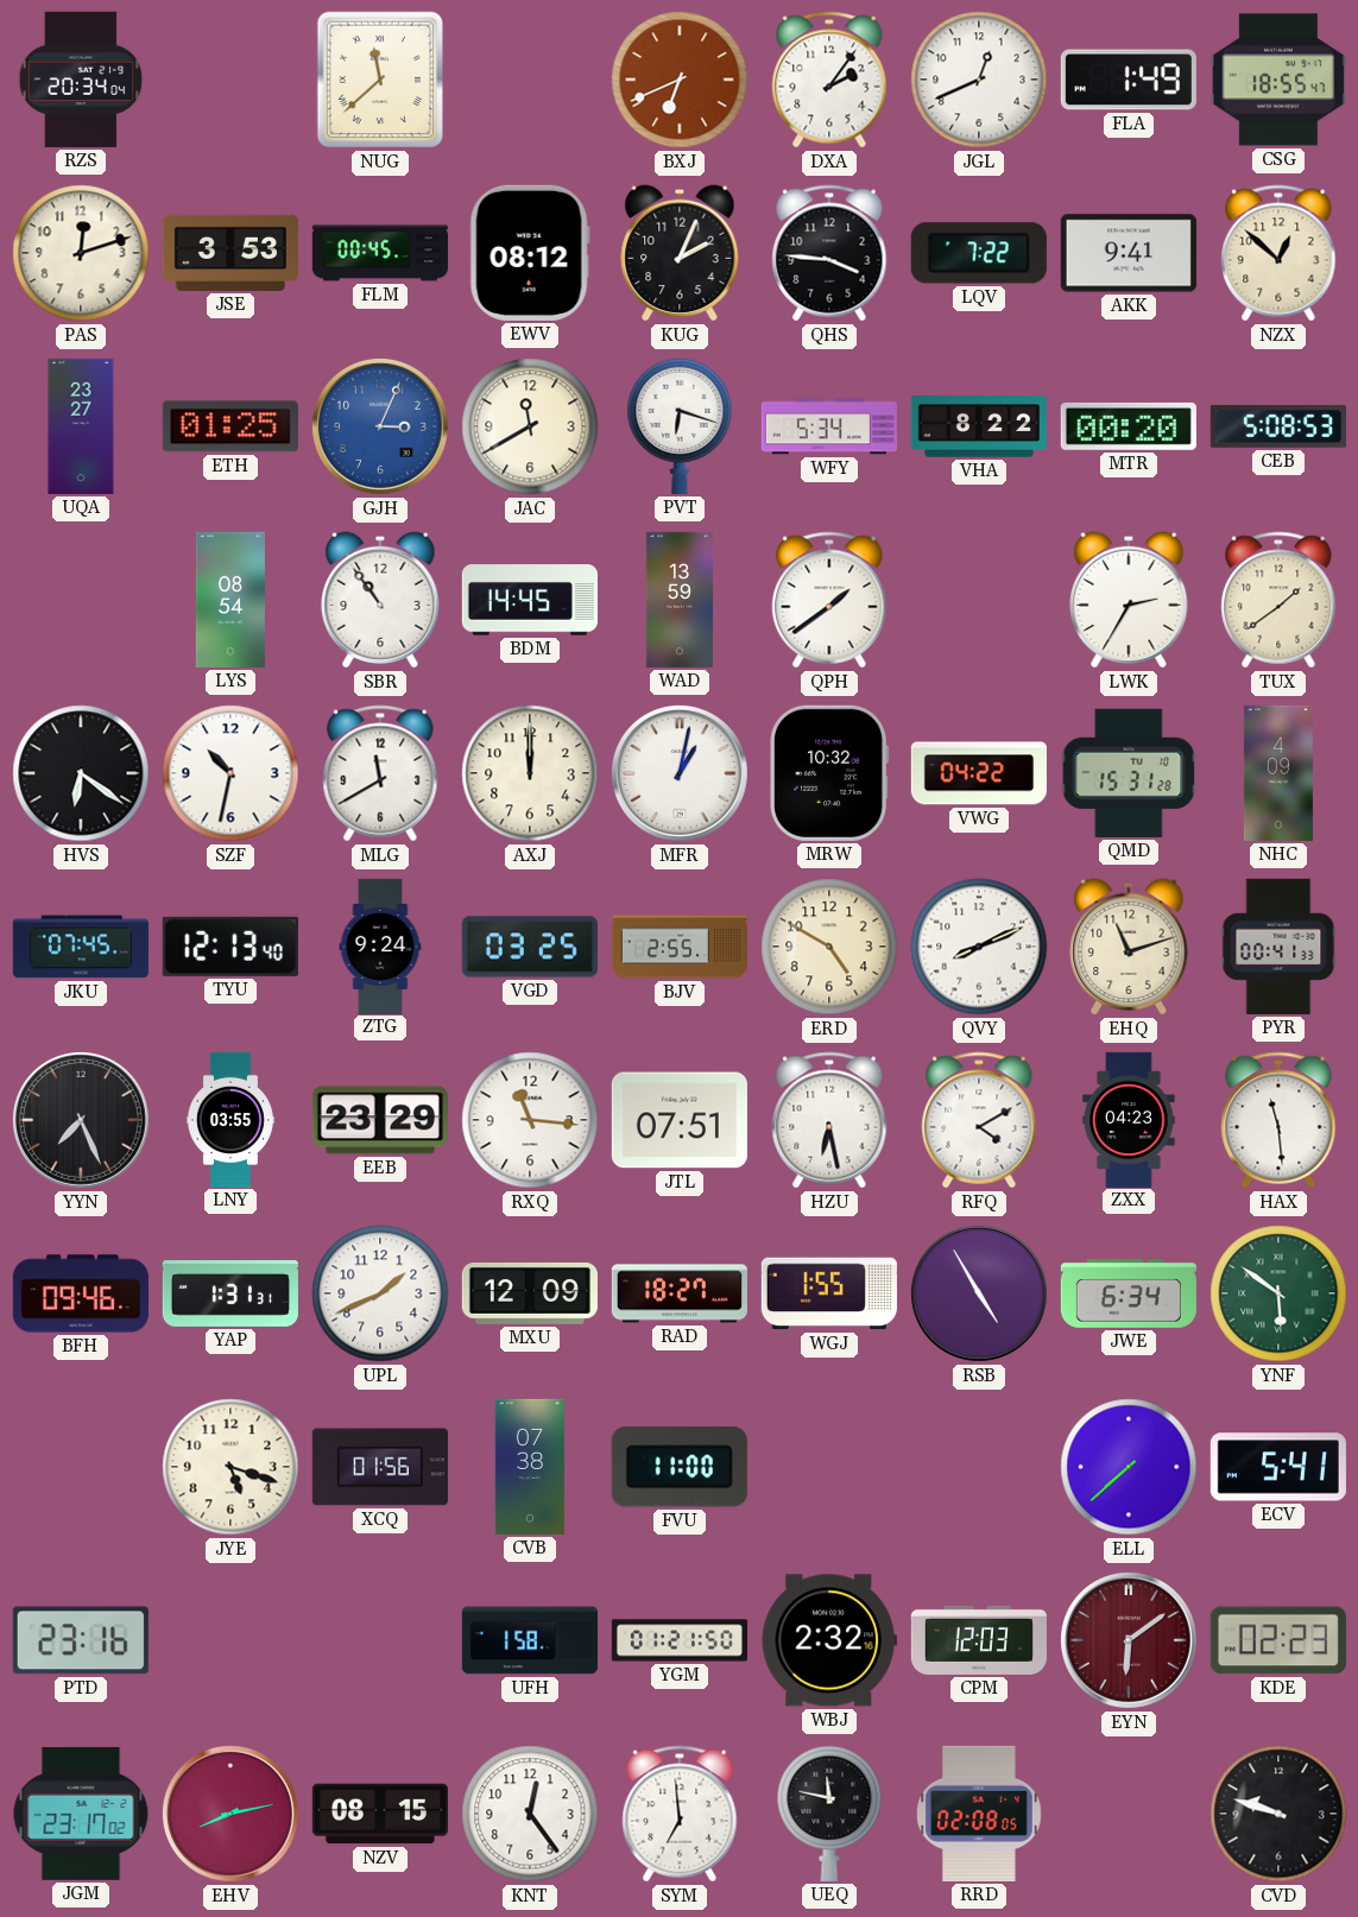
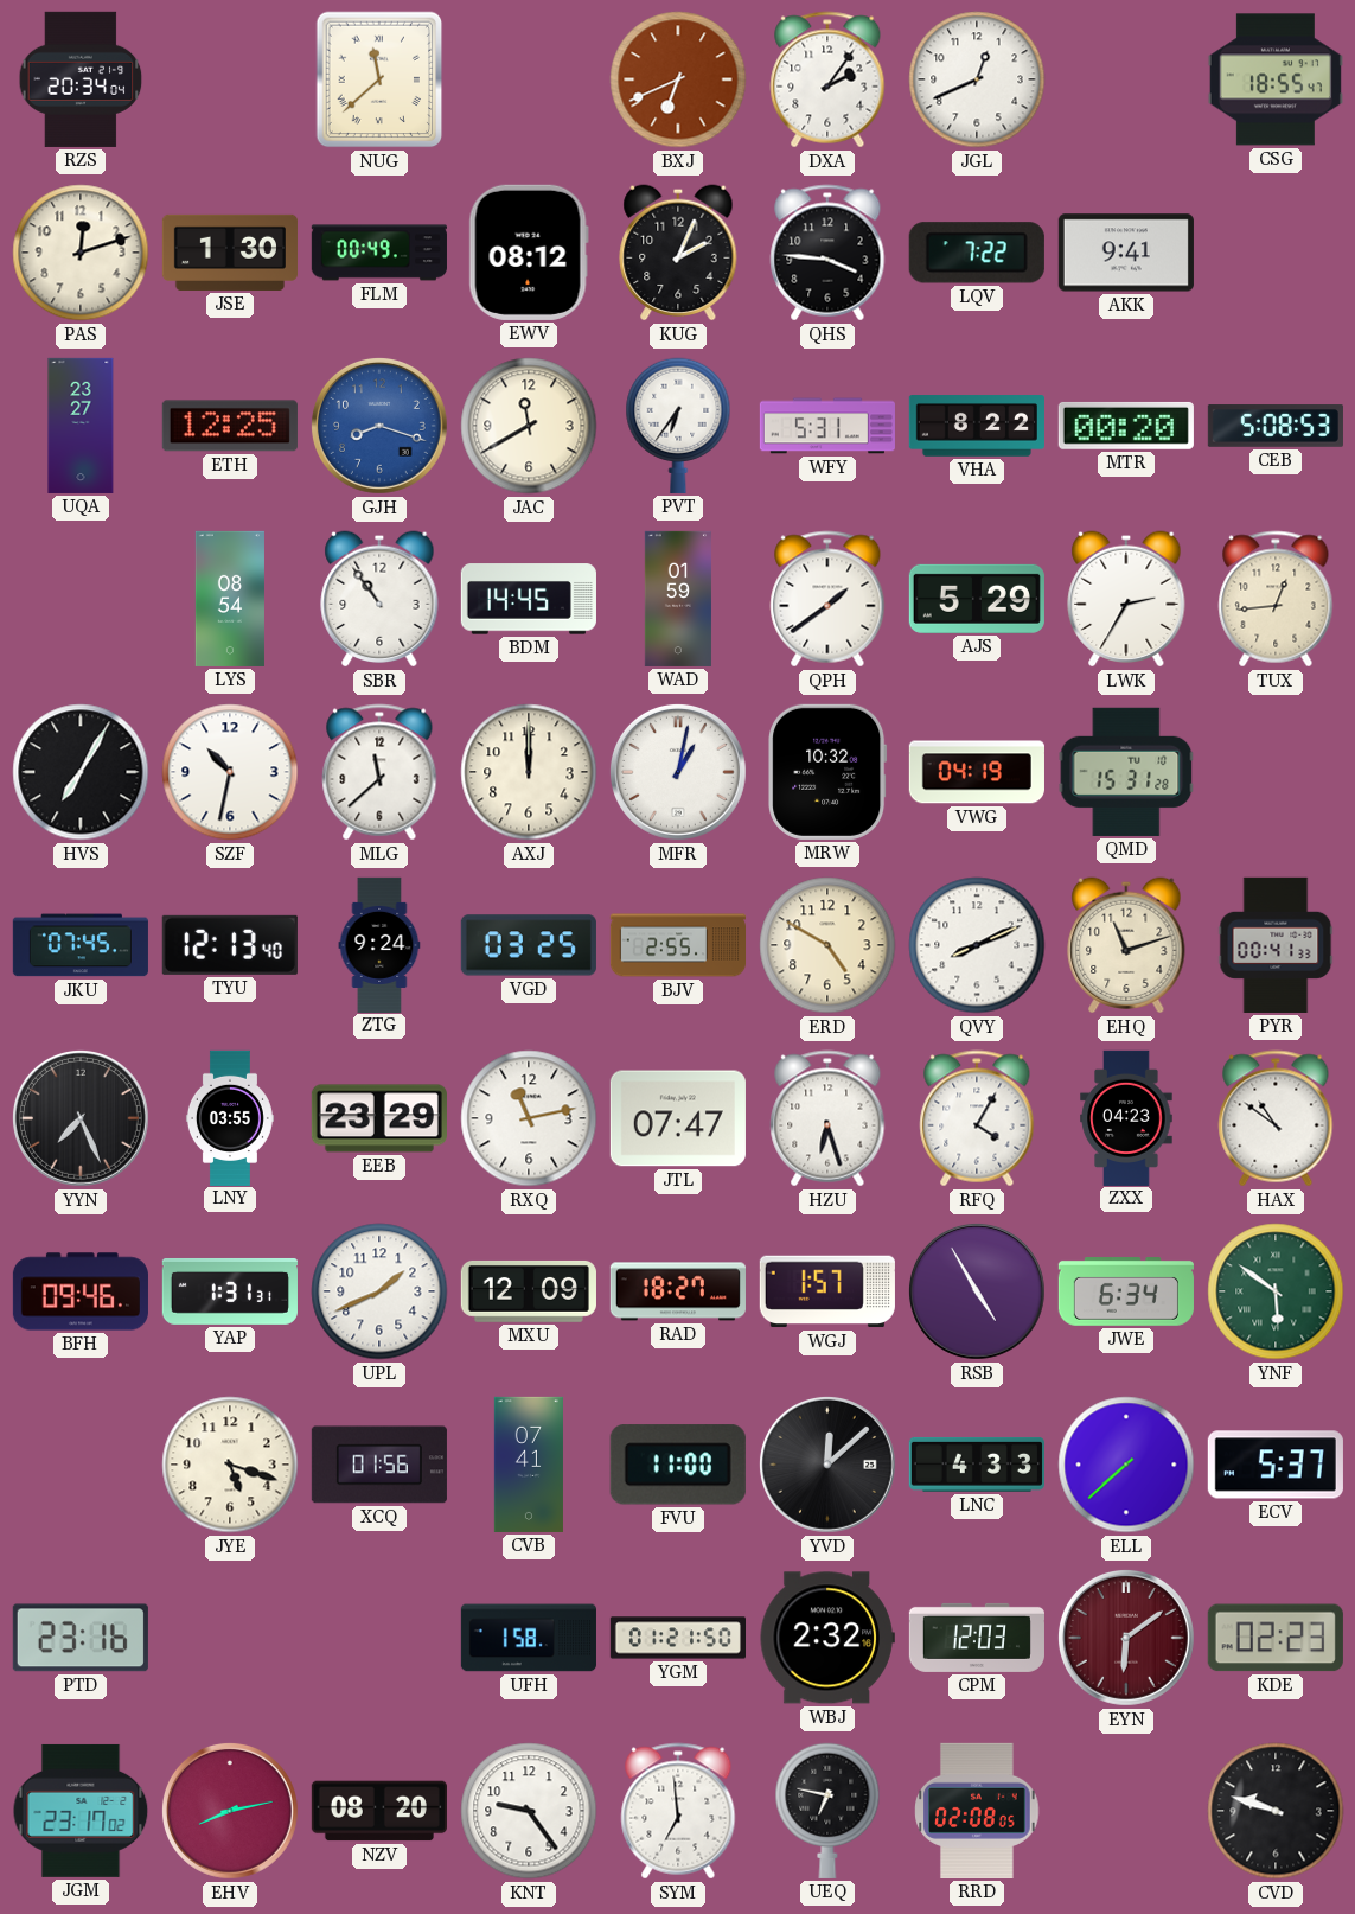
FLA: 1:49 -> none (1129, 80)
JSE: 3:53 -> 1:30 (230, 253)
FLM: 00:45 -> 00:49 (379, 253)
NZX: 12:52 -> none (1278, 253)
ETH: 01:25 -> 12:25 (230, 426)
GJH: 3:04 -> 8:18 (379, 426)
PVT: 6:18 -> 6:36 (678, 426)
WFY: 5:34 -> 5:31 (827, 426)
WAD: 13:59 -> 01:59 (678, 599)
AJS: none -> 5:29 (977, 599)
TUX: 1:39 -> 12:44 (1276, 599)
HVS: 6:21 -> 7:05 (81, 772)
MLG: 11:40 -> 11:38 (379, 772)
VWG: 04:22 -> 04:19 (977, 772)
NHC: 4:09 -> none (1278, 773)
RXQ: 11:16 -> 11:13 (529, 1118)
JTL: 07:51 -> 07:47 (678, 1118)
HZU: 6:28 -> 6:27 (827, 1118)
RFQ: 4:10 -> 4:05 (977, 1118)
HAX: 11:29 -> 10:51 (1276, 1118)
WGJ: 1:55 -> 1:57 (827, 1291)
CVB: 07:38 -> 07:41 (529, 1465)
YVD: none -> 12:08 (827, 1465)
LNC: none -> 4:33 (977, 1465)
ECV: 5:41 -> 5:37 (1276, 1465)
NZV: 08:15 -> 08:20 (379, 1811)
KNT: 12:24 -> 9:24 (529, 1811)
UEQ: 11:47 -> 6:47 (827, 1811)
